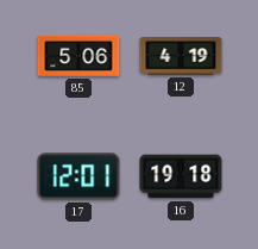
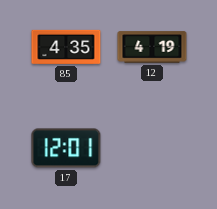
85: 5:06 -> 4:35 (66, 47)
16: 19:18 -> none (181, 176)
